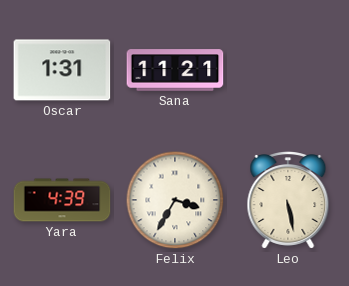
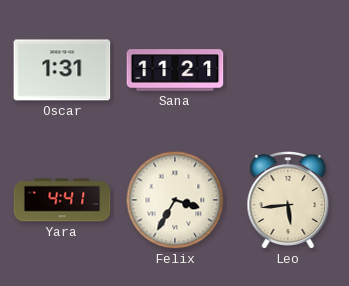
Yara: 4:39 -> 4:41 (62, 200)
Leo: 5:28 -> 5:44 (288, 201)
